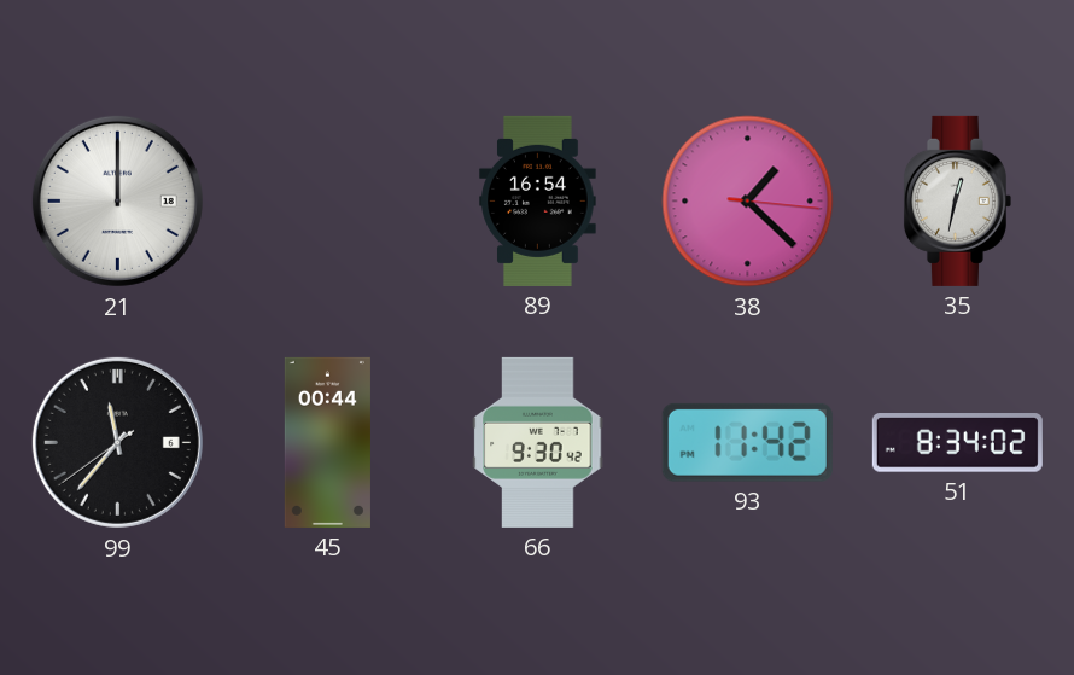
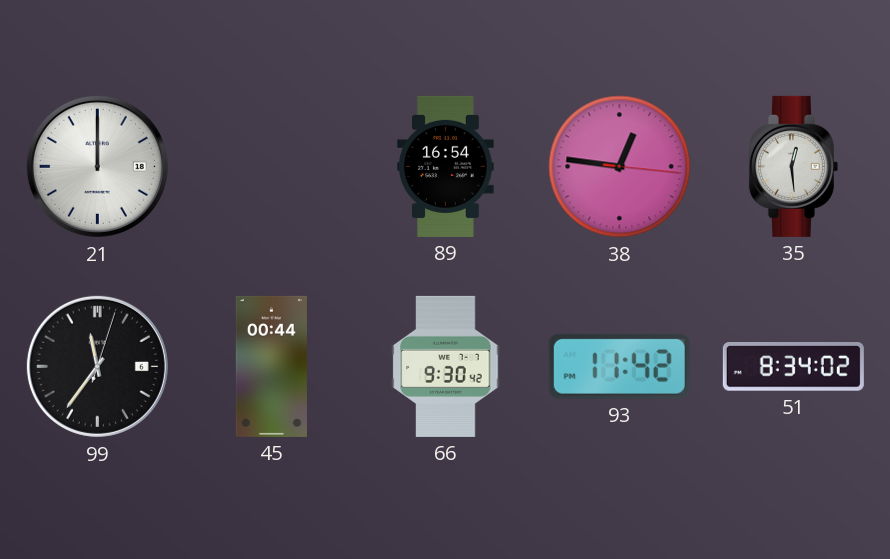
38: 1:22 -> 12:46 (620, 167)
35: 12:32 -> 12:29 (793, 166)
99: 11:36:39 -> 11:36:03 (97, 366)
